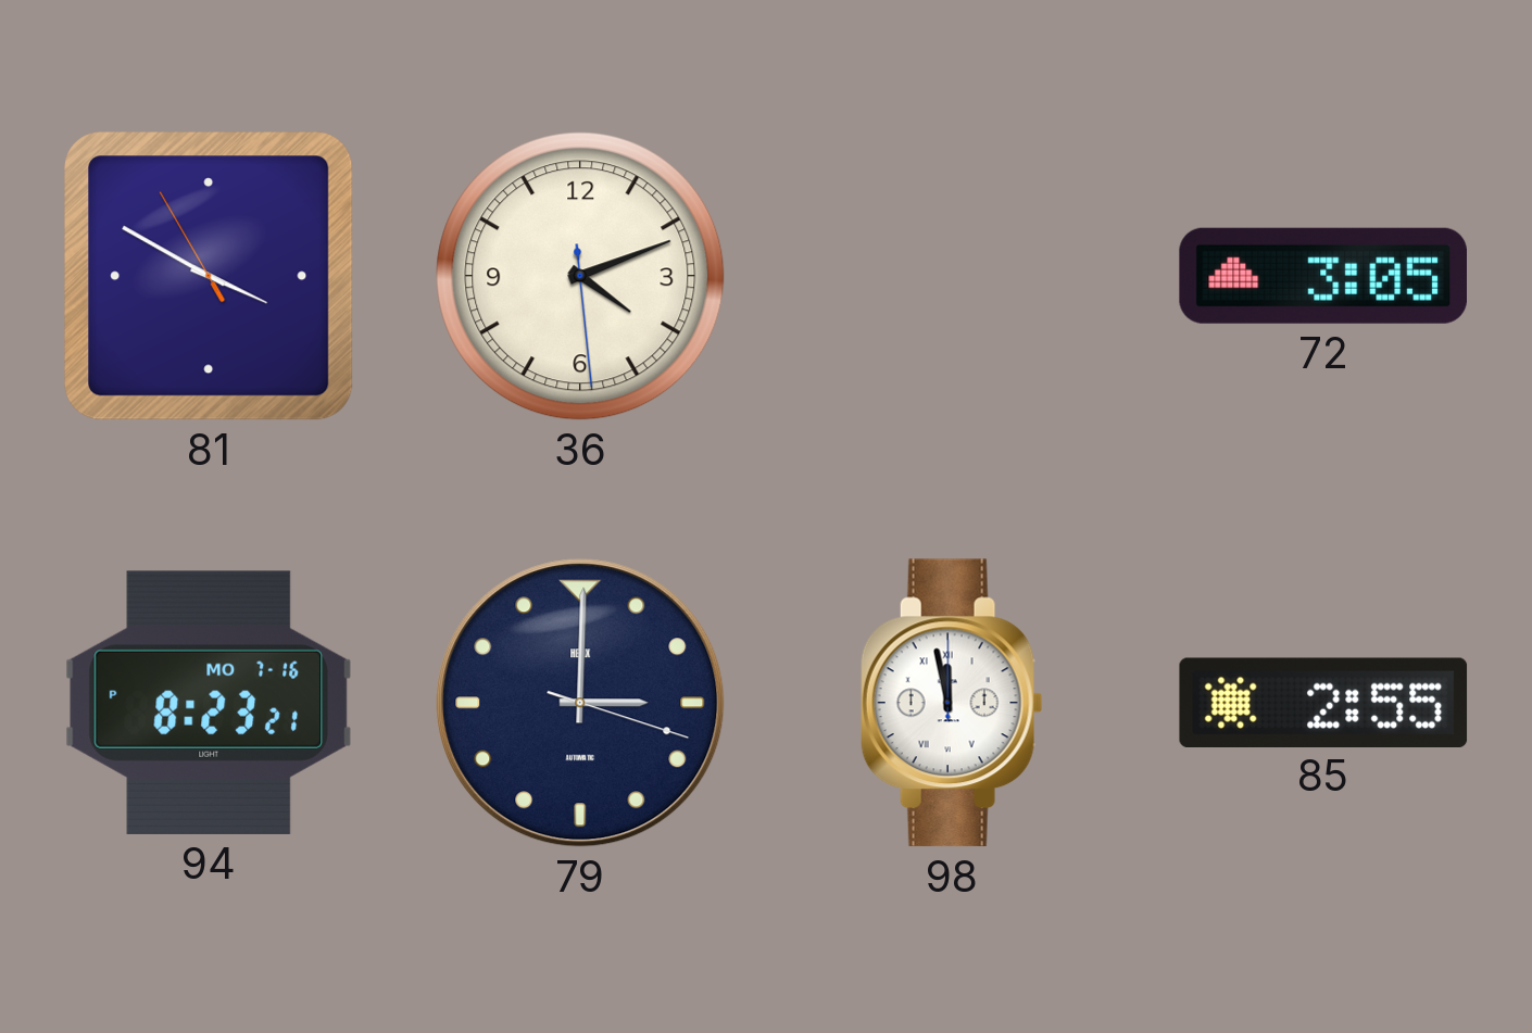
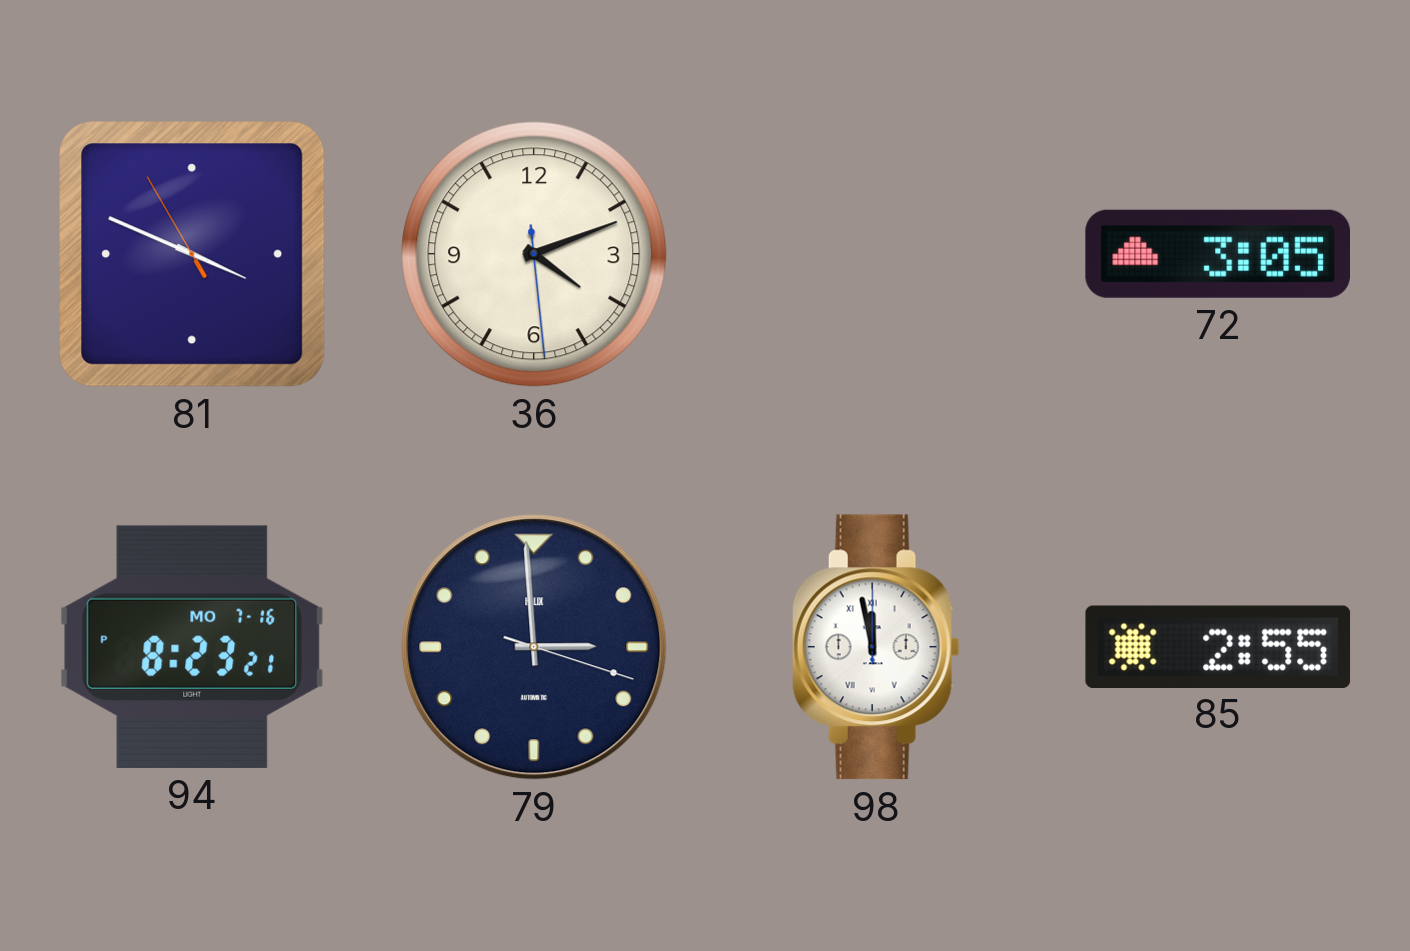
81: 3:49 -> 3:48 (193, 255)
79: 3:00 -> 2:59 (534, 647)
